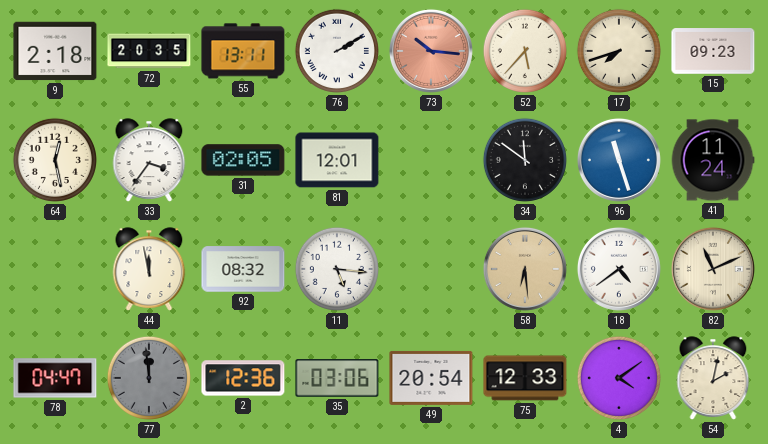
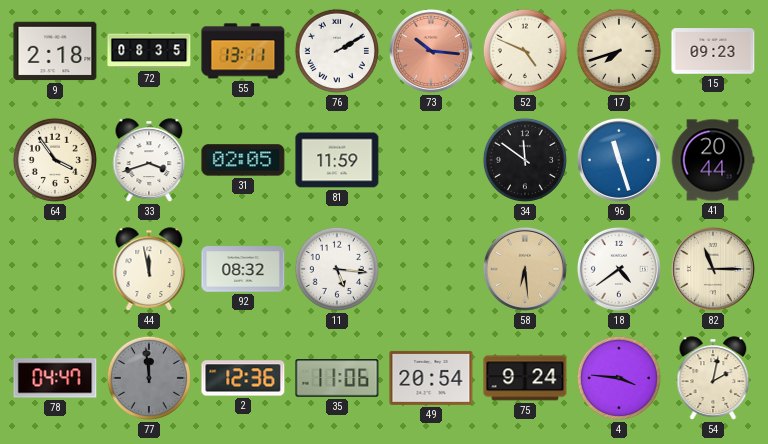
72: 20:35 -> 08:35 (149, 51)
52: 5:37 -> 4:49 (525, 51)
64: 12:28 -> 3:54 (55, 160)
33: 3:36 -> 3:42 (149, 160)
81: 12:01 -> 11:59 (337, 160)
41: 11:24 -> 20:44 (713, 160)
82: 11:11 -> 11:15 (713, 269)
35: 03:06 -> 11:06 (337, 378)
75: 12:33 -> 9:24 (525, 378)
4: 4:09 -> 3:46 (619, 378)
